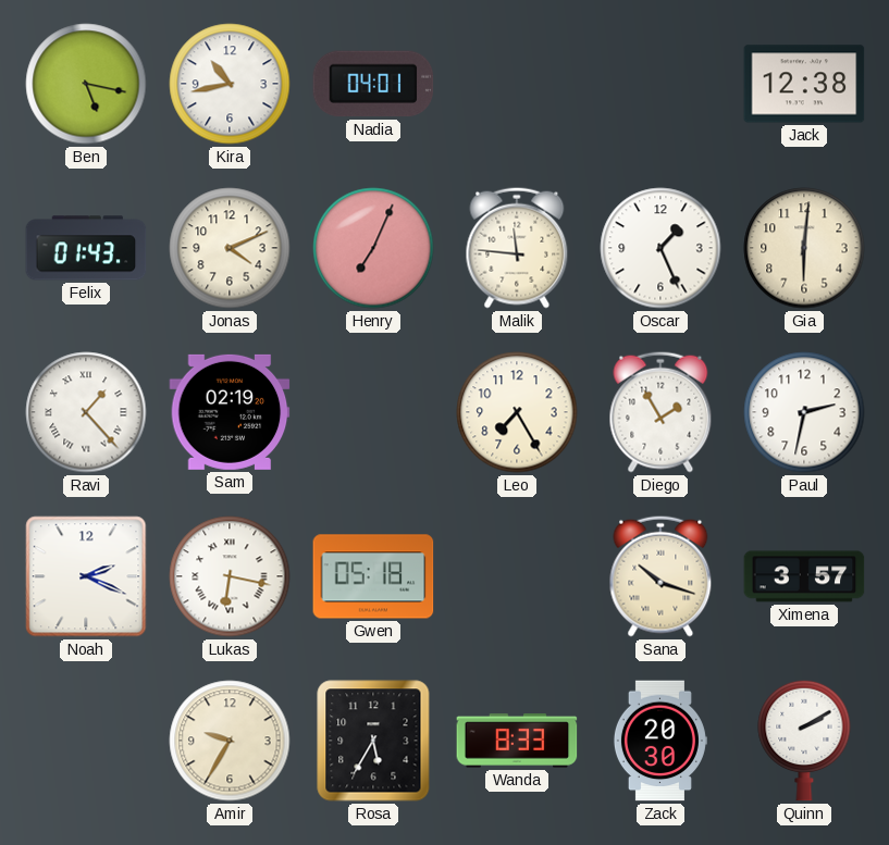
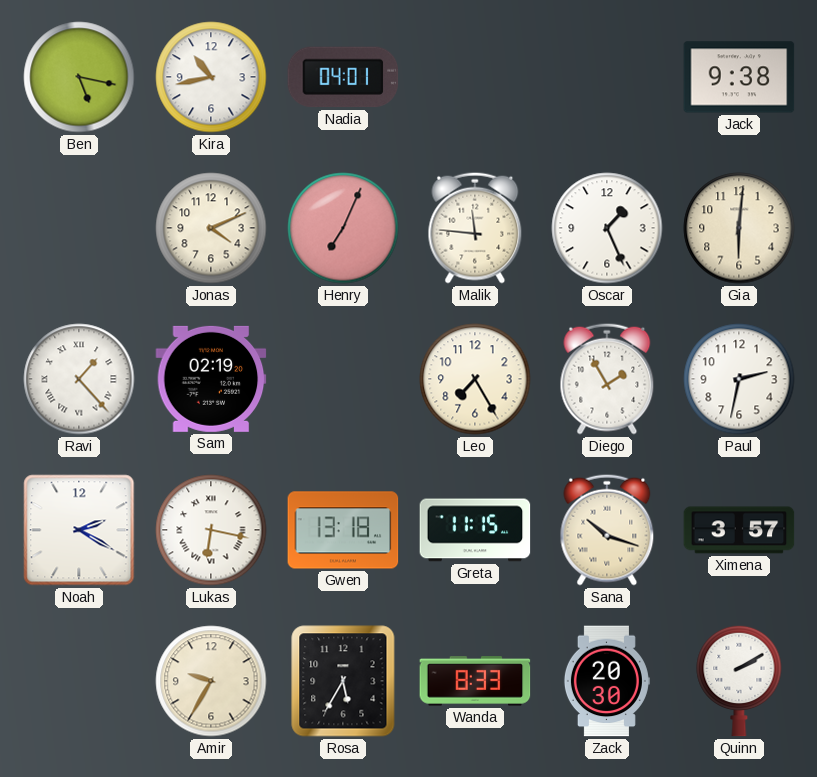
Jack: 12:38 -> 9:38 (739, 77)
Felix: 01:43 -> none (86, 248)
Noah: 2:19 -> 2:20 (79, 530)
Gwen: 05:18 -> 13:18 (343, 530)
Greta: none -> 11:15 (475, 530)
